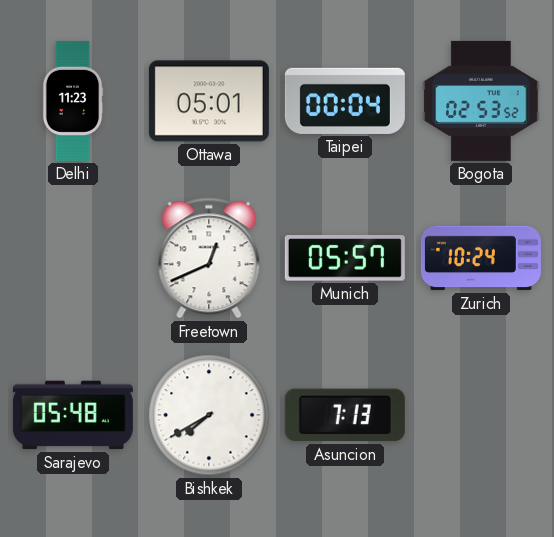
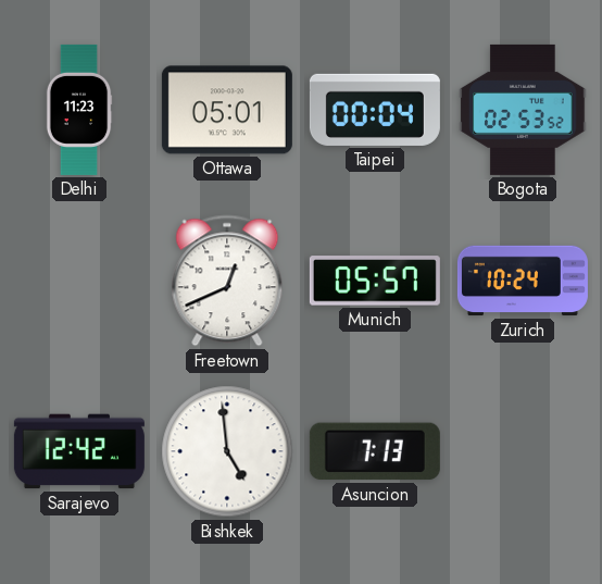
Sarajevo: 05:48 -> 12:42 (79, 451)
Bishkek: 7:40 -> 4:59 (227, 451)
